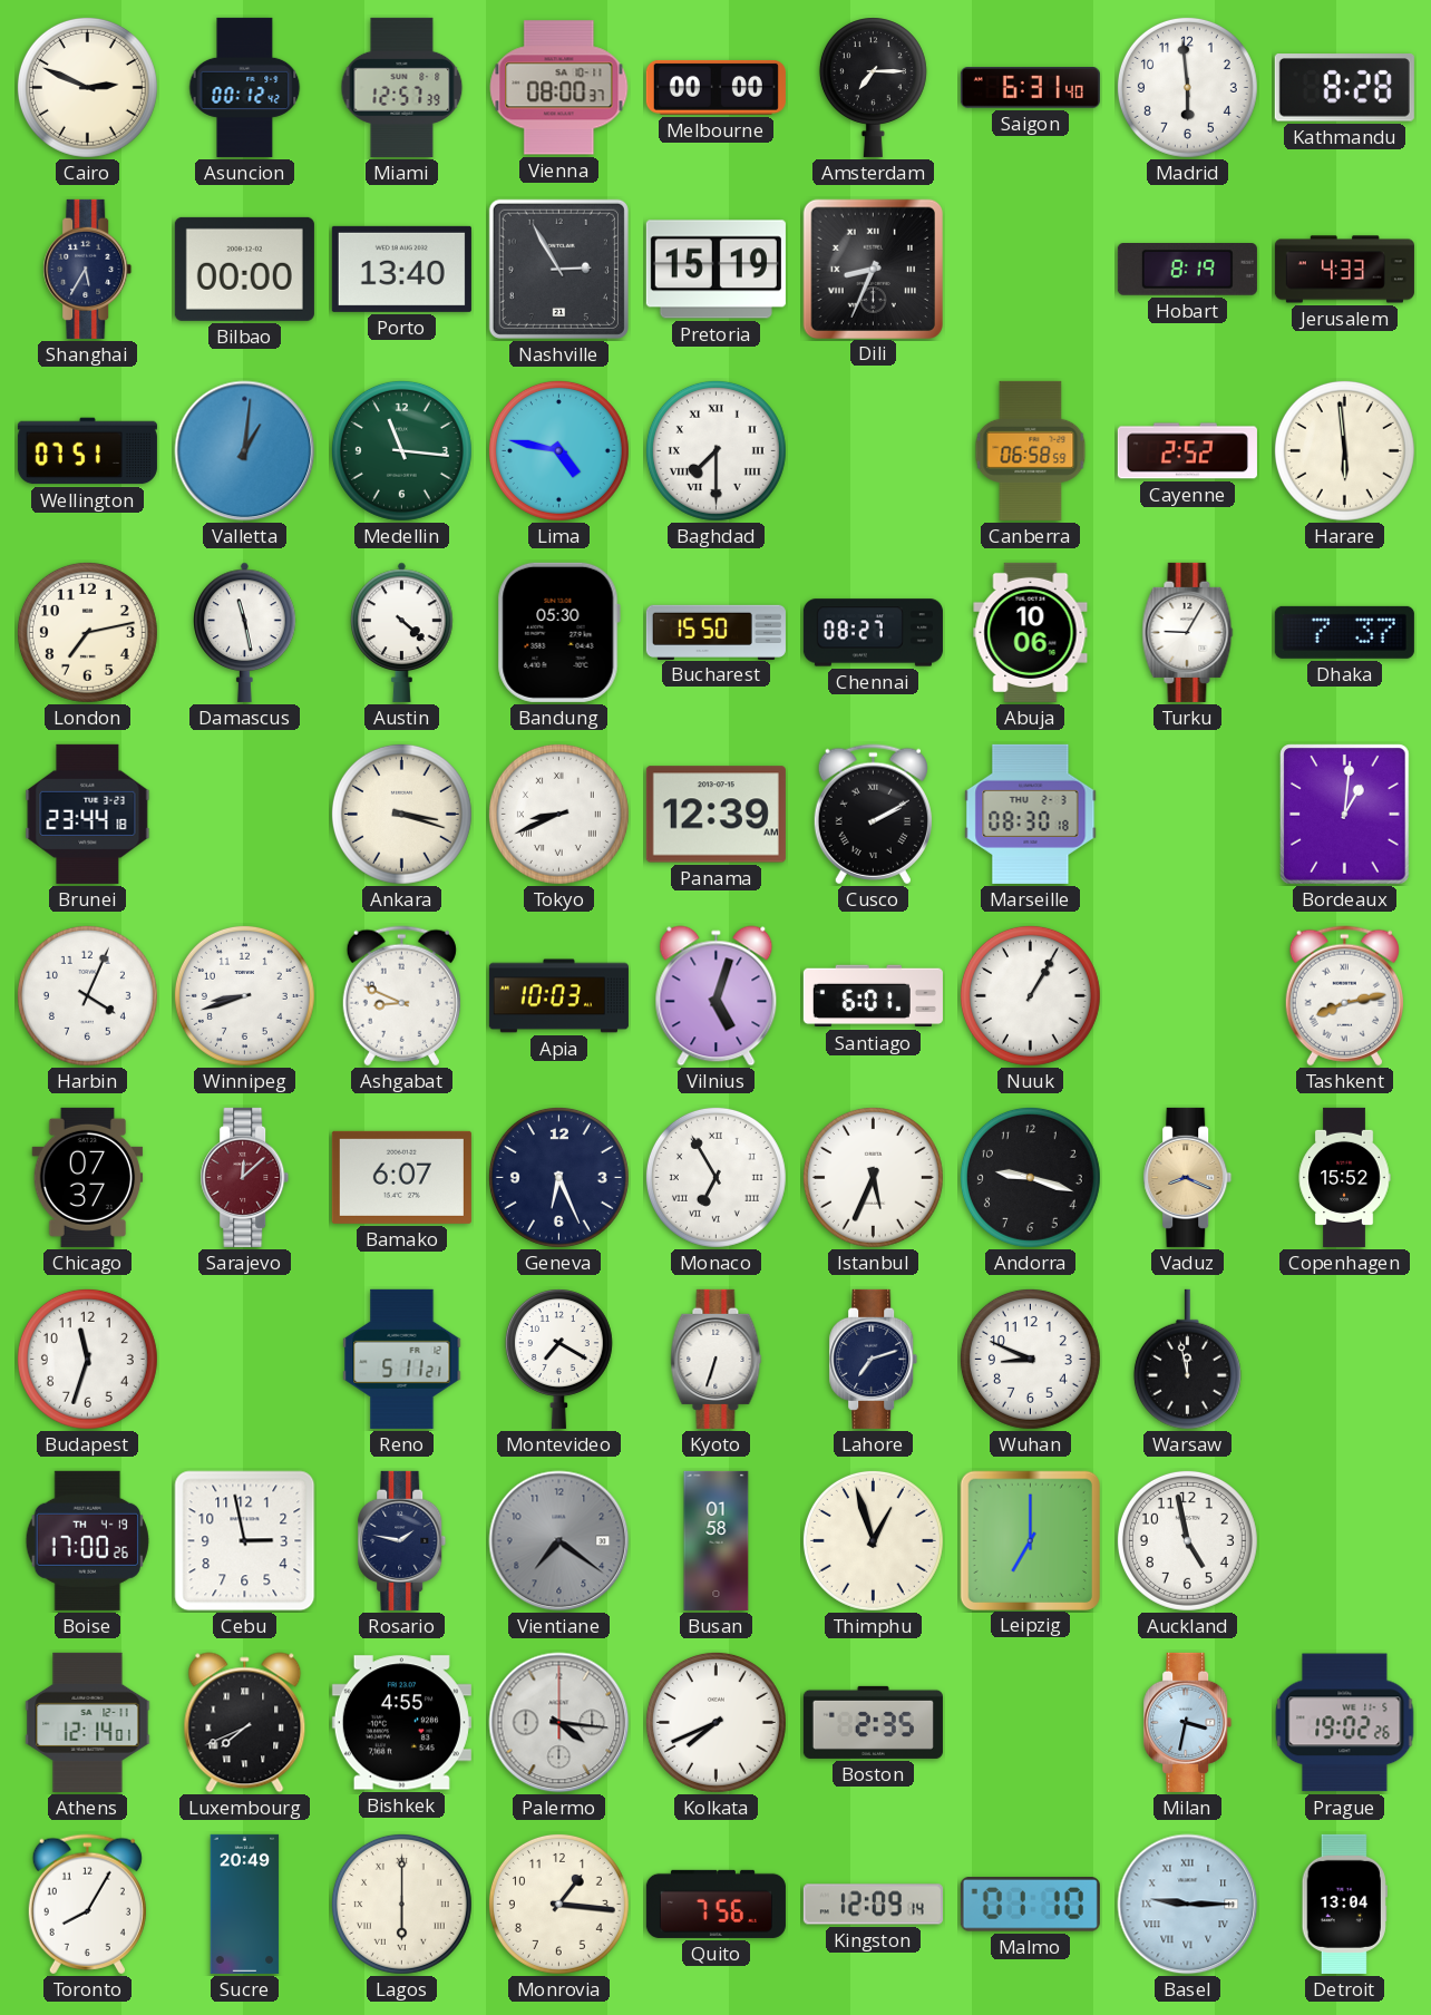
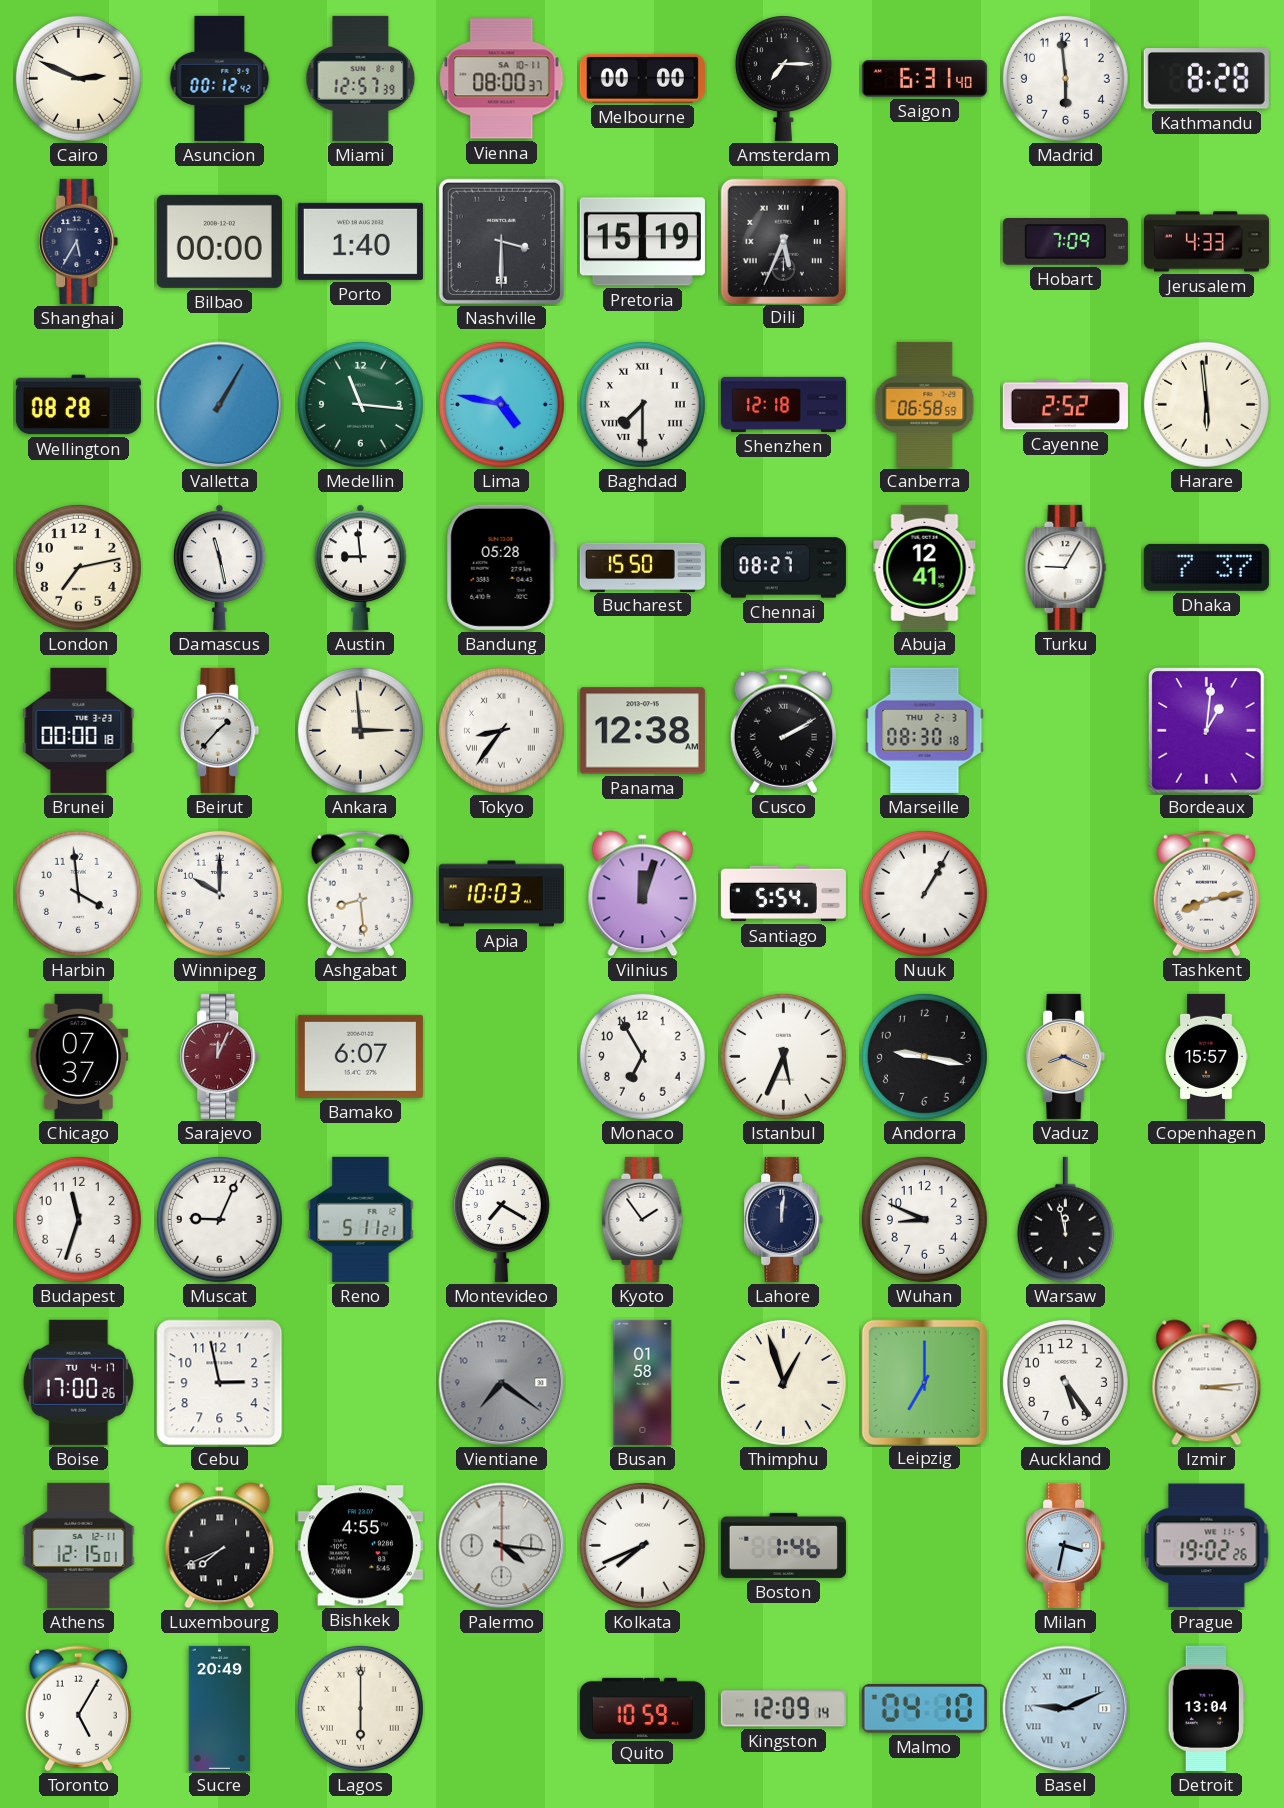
Porto: 13:40 -> 1:40 (360, 241)
Nashville: 2:55 -> 3:30 (501, 241)
Dili: 8:34 -> 5:34 (783, 241)
Hobart: 8:19 -> 7:09 (1065, 242)
Wellington: 07:51 -> 08:28 (78, 405)
Valletta: 1:01 -> 1:05 (220, 405)
Shenzhen: none -> 12:18 (783, 404)
Austin: 4:22 -> 8:59 (361, 567)
Bandung: 05:30 -> 05:28 (501, 567)
Abuja: 10:06 -> 12:41 (925, 567)
Brunei: 23:44 -> 00:00 (79, 730)
Beirut: none -> 1:37 (220, 730)
Ankara: 3:18 -> 2:59 (360, 730)
Tokyo: 8:41 -> 8:36 (501, 730)
Panama: 12:39 -> 12:38 (642, 731)
Harbin: 4:04 -> 3:59 (78, 893)
Winnipeg: 8:42 -> 10:00 (219, 893)
Ashgabat: 8:49 -> 8:29 (360, 894)
Vilnius: 5:03 -> 12:03 (643, 894)
Santiago: 6:01 -> 5:54 (783, 894)
Sarajevo: 12:08 -> 12:04 (220, 1056)
Geneva: 6:26 -> none (558, 1177)
Monaco numerals: Roman -> Arabic (642, 1056)
Andorra: 9:18 -> 9:17 (924, 1056)
Copenhagen: 15:52 -> 15:57 (1206, 1056)
Muscat: none -> 9:04 (219, 1219)
Kyoto: 6:33 -> 1:54 (643, 1219)
Lahore: 7:12 -> 12:01 (784, 1219)
Boise date: TH 4-19 -> TU 4-17 (78, 1382)
Rosario: 1:47 -> none (402, 1540)
Auckland: 4:58 -> 5:24 (1065, 1382)
Izmir: none -> 3:14 (1207, 1383)
Athens: 12:14 -> 12:15 (79, 1545)
Boston: 2:35 -> 1:46 (783, 1545)
Toronto: 8:05 -> 5:05 (78, 1709)
Monrovia: 1:16 -> none (558, 1904)
Quito: 7:56 -> 10:59 (642, 1708)
Malmo: 01:10 -> 04:10 (924, 1709)
Basel: 9:15 -> 9:11 (1066, 1709)
